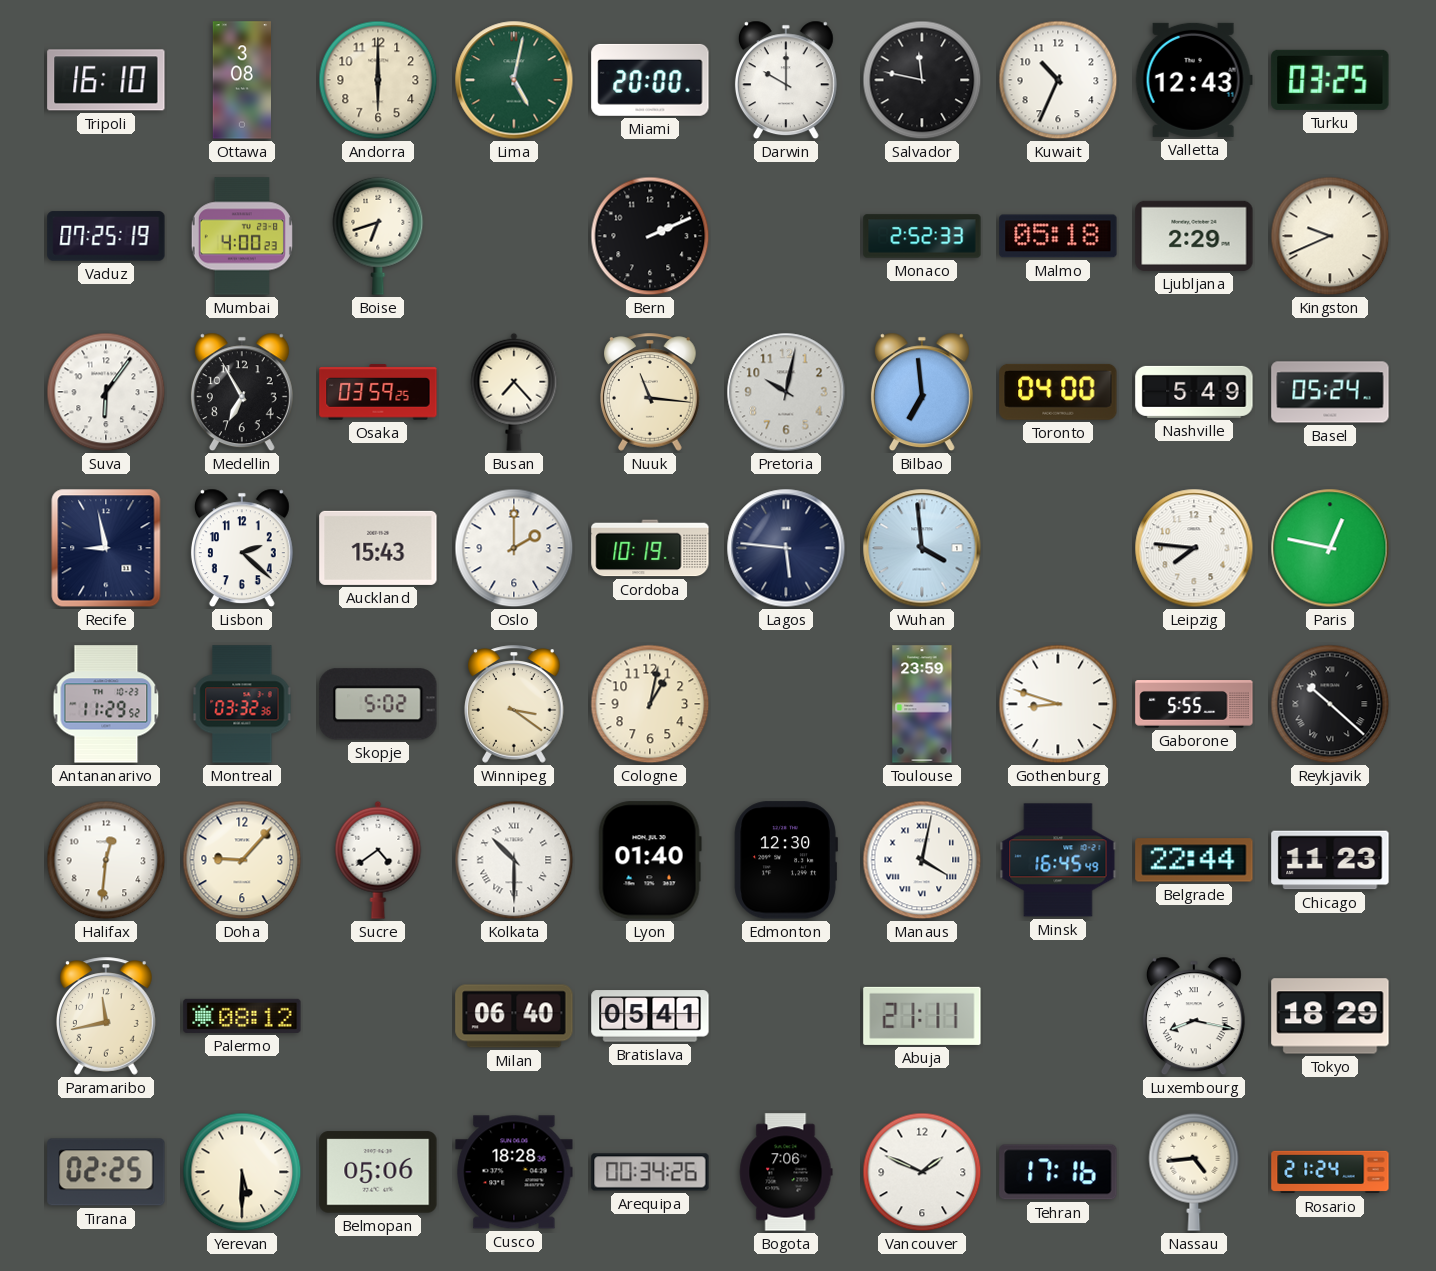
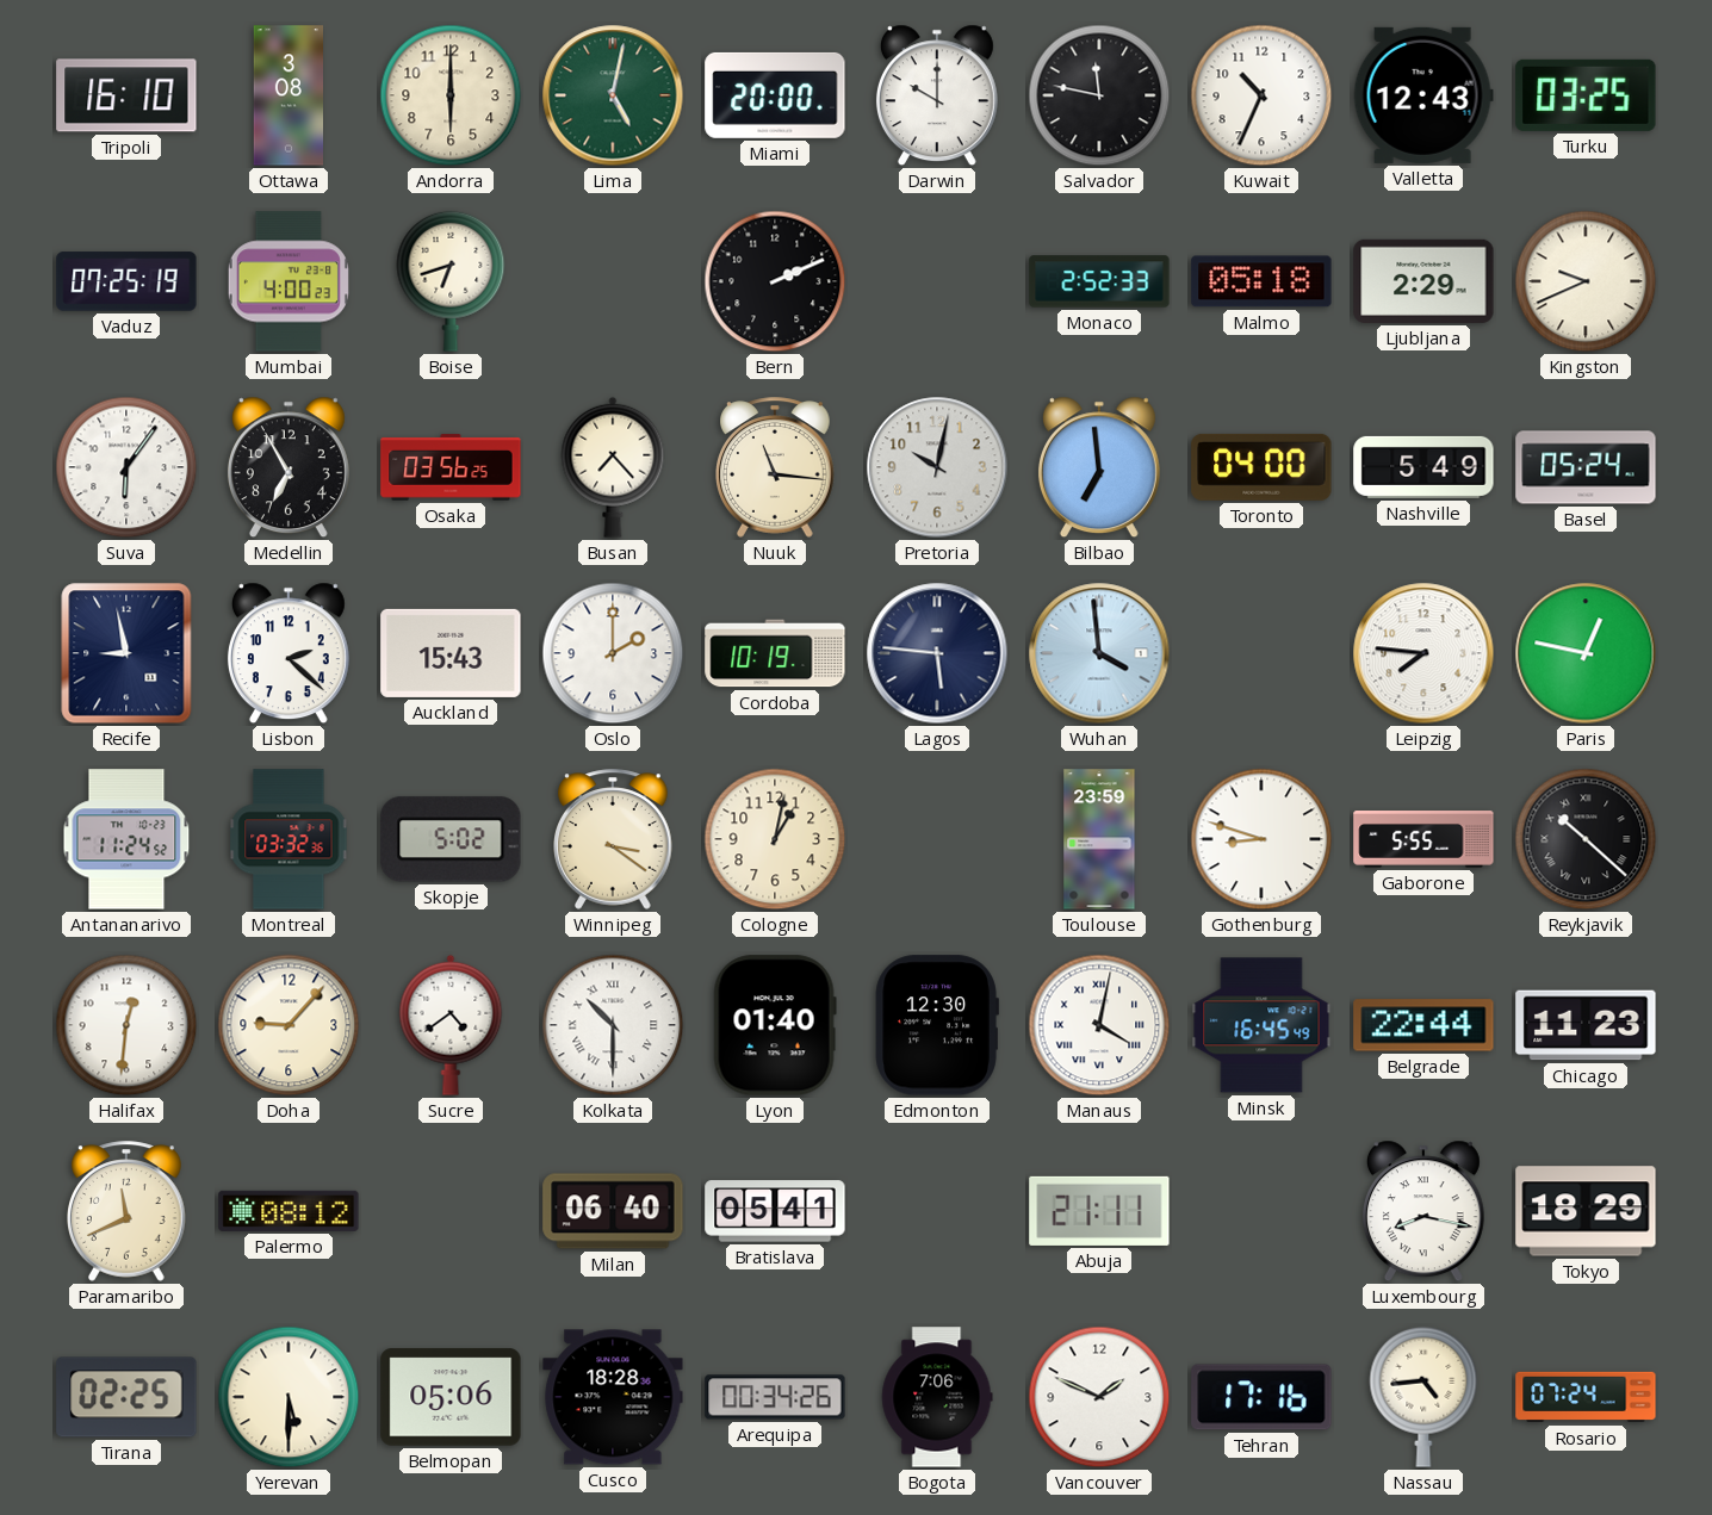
Osaka: 03:59 -> 03:56 (451, 467)
Antananarivo: 11:29 -> 11:24 (126, 839)
Paramaribo: 11:43 -> 11:41 (128, 1211)
Rosario: 21:24 -> 07:24 (1586, 1397)
